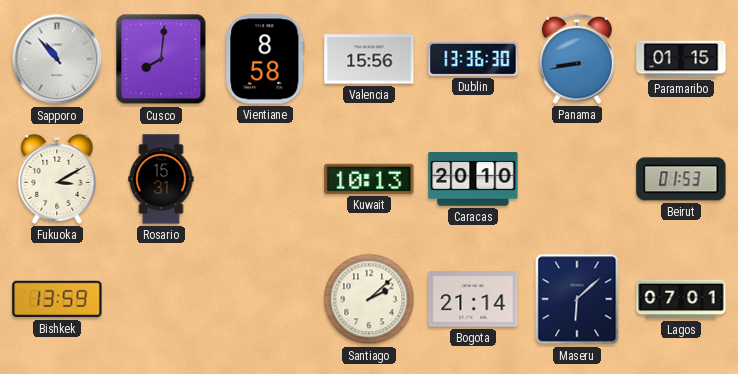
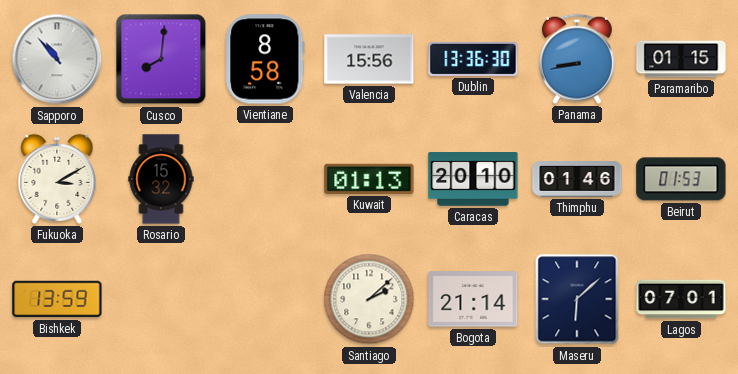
Rosario: 15:31 -> 15:32 (161, 179)
Kuwait: 10:13 -> 01:13 (369, 179)
Thimphu: none -> 01:46 (577, 180)
